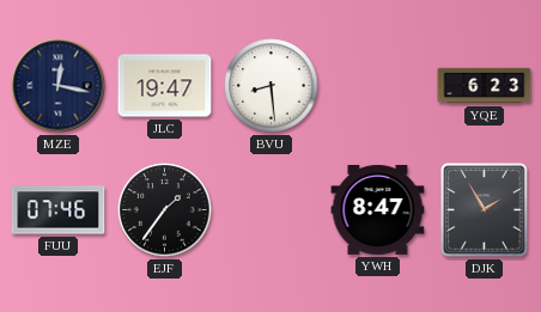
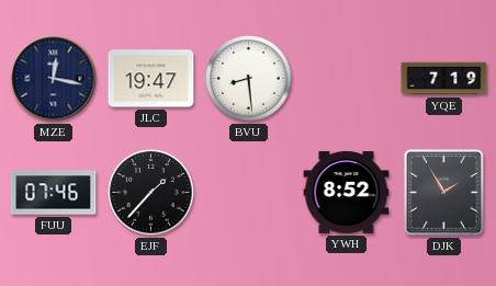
YQE: 6:23 -> 7:19 (444, 79)
EJF: 1:36 -> 1:37 (151, 193)
YWH: 8:47 -> 8:52 (347, 192)
